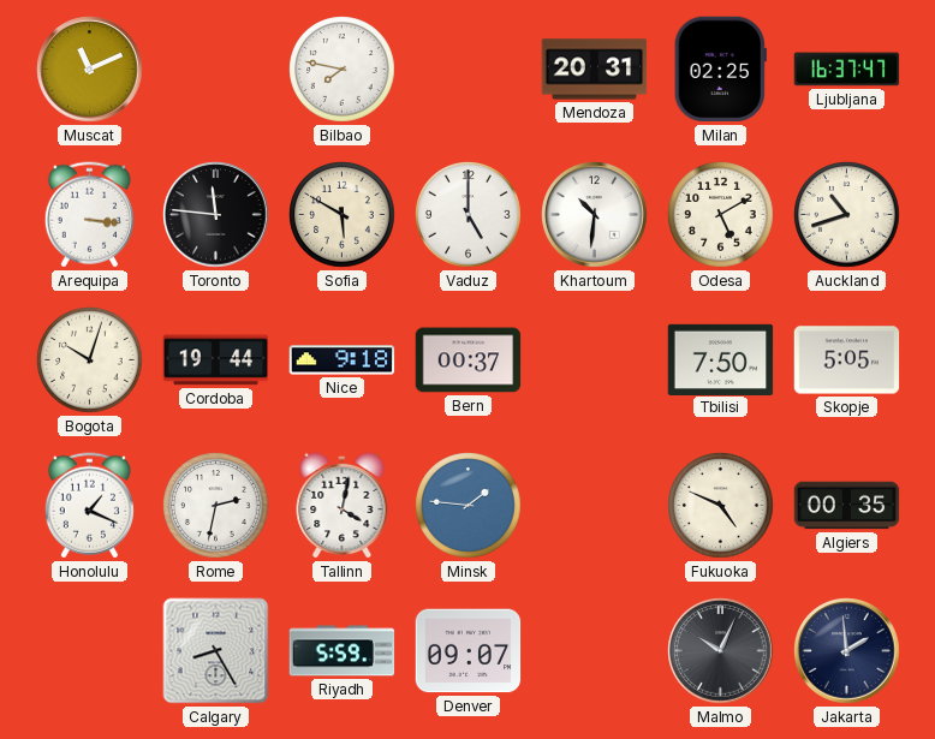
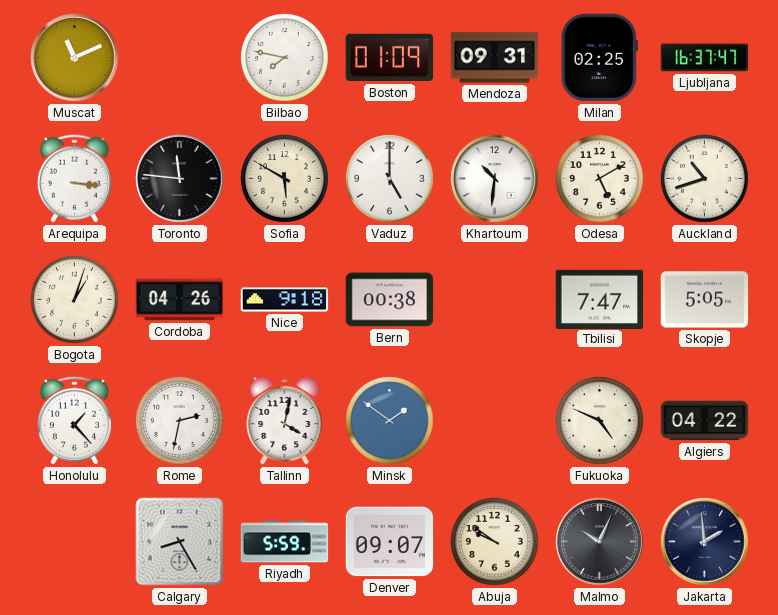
Boston: none -> 01:09 (390, 58)
Mendoza: 20:31 -> 09:31 (495, 58)
Bogota: 10:03 -> 1:03 (75, 300)
Cordoba: 19:44 -> 04:26 (180, 300)
Bern: 00:37 -> 00:38 (390, 300)
Tbilisi: 7:50 -> 7:47 (600, 299)
Honolulu: 1:19 -> 1:23 (74, 421)
Minsk: 1:46 -> 1:51 (390, 421)
Algiers: 00:35 -> 04:22 (705, 421)
Abuja: none -> 9:51 (495, 542)
